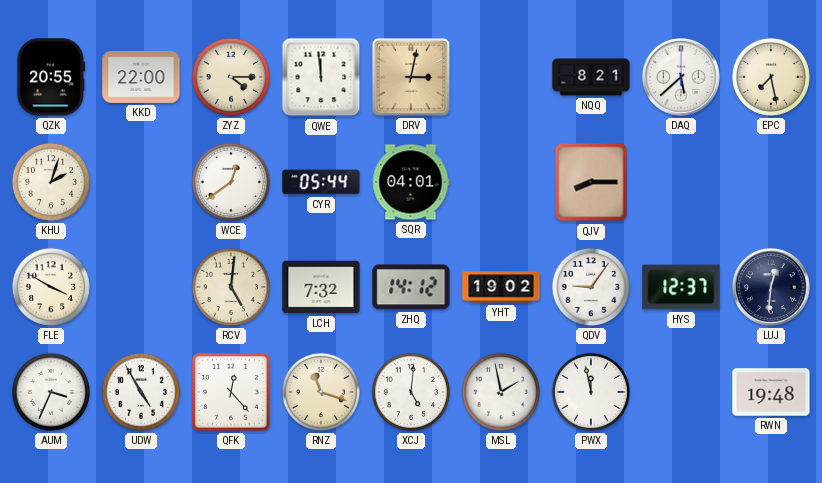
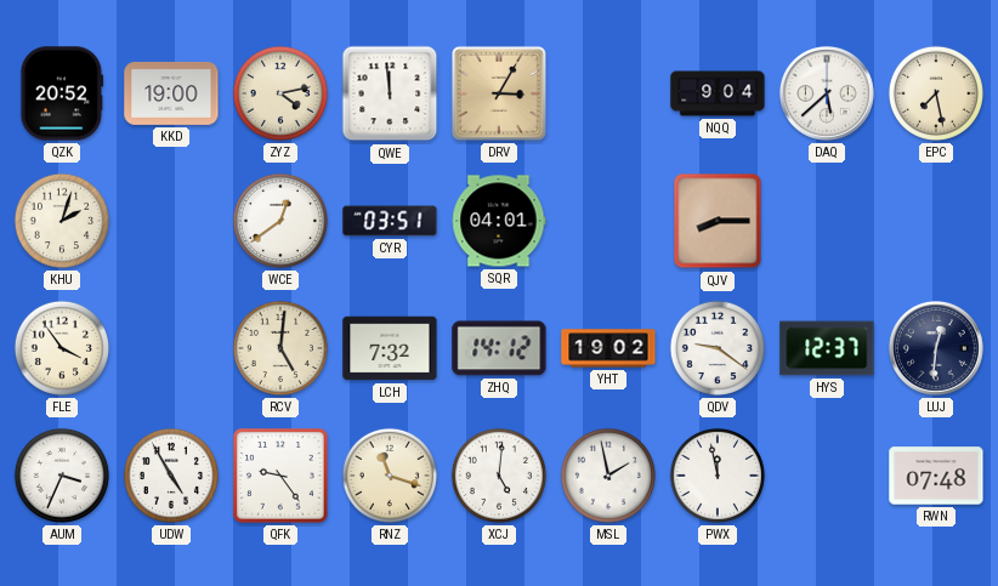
QZK: 20:55 -> 20:52 (62, 93)
KKD: 22:00 -> 19:00 (171, 93)
ZYZ: 4:15 -> 4:13 (280, 93)
DRV: 3:02 -> 3:05 (499, 93)
NQQ: 8:21 -> 9:04 (718, 93)
CYR: 05:44 -> 03:51 (390, 221)
FLE: 3:50 -> 3:54 (62, 348)
QDV: 9:06 -> 9:21 (718, 348)
QFK: 12:23 -> 9:24 (280, 476)
RWN: 19:48 -> 07:48 (936, 476)
